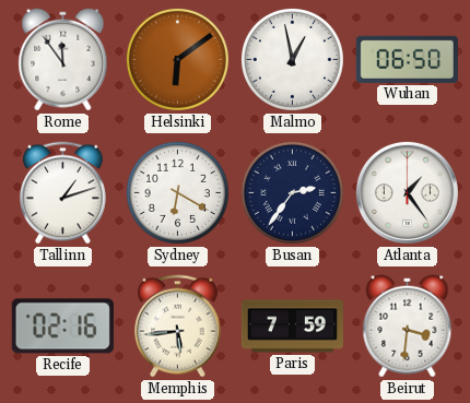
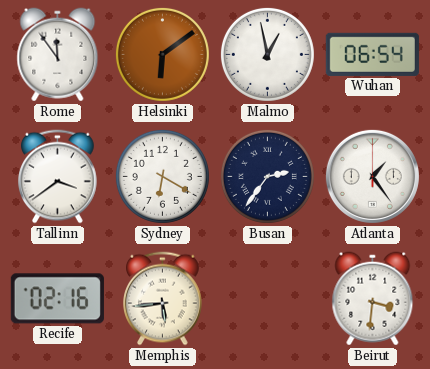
Wuhan: 06:50 -> 06:54 (372, 54)
Tallinn: 1:12 -> 3:39 (58, 177)
Paris: 7:59 -> none (292, 327)
